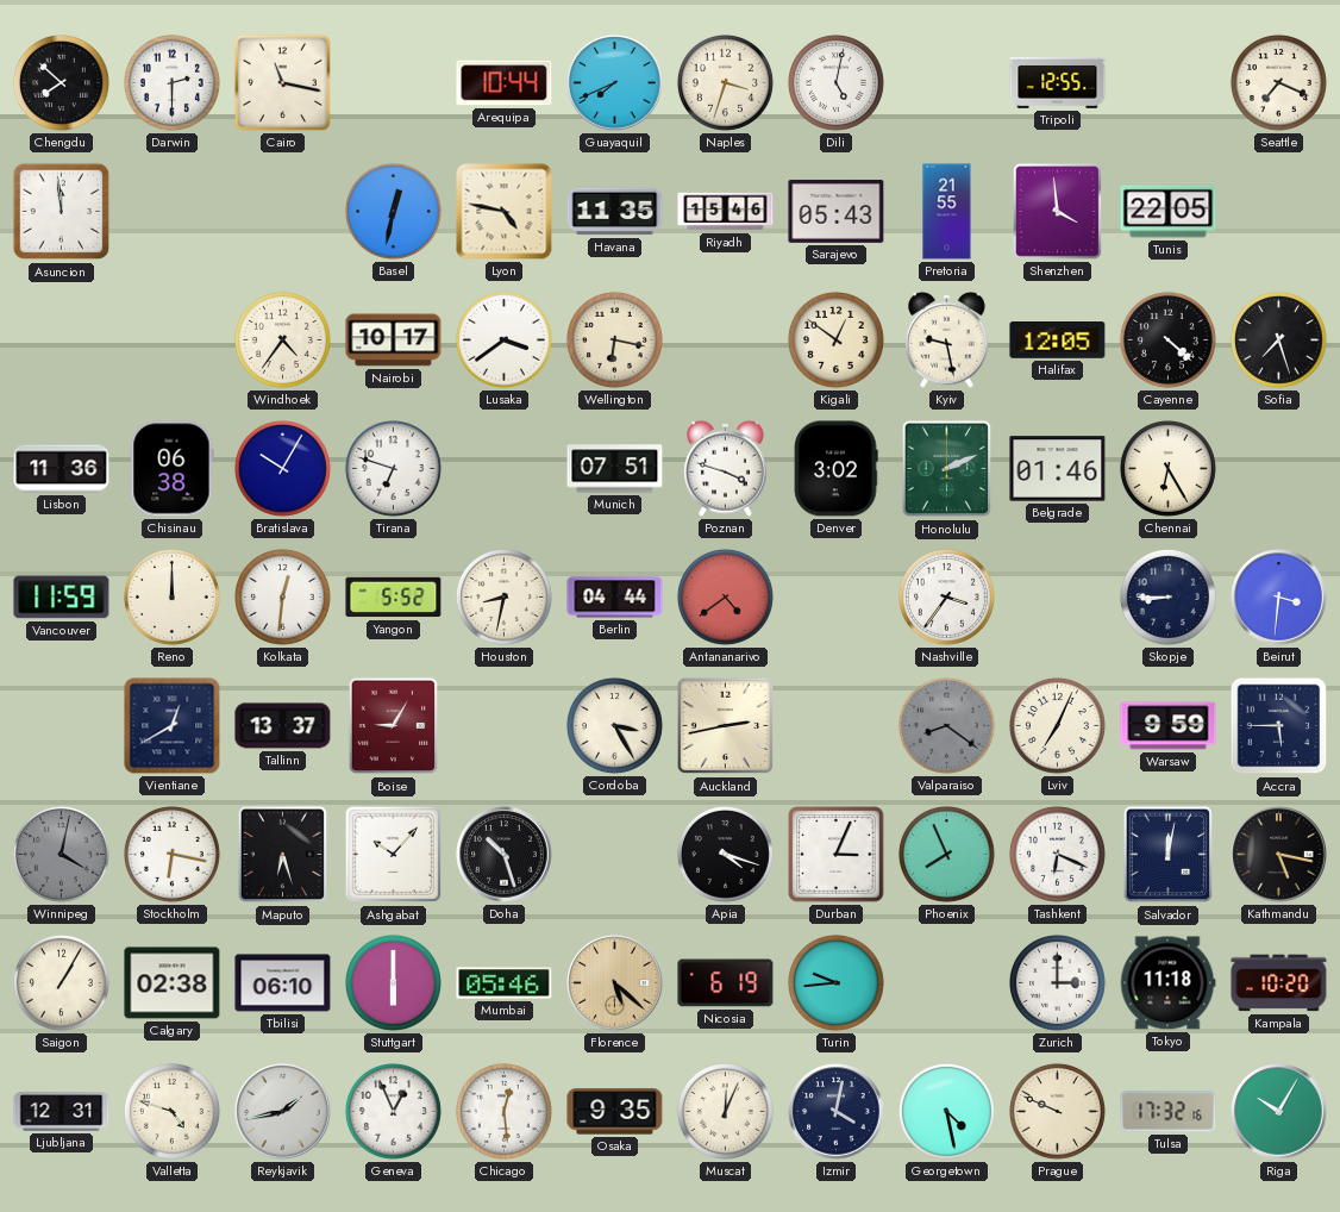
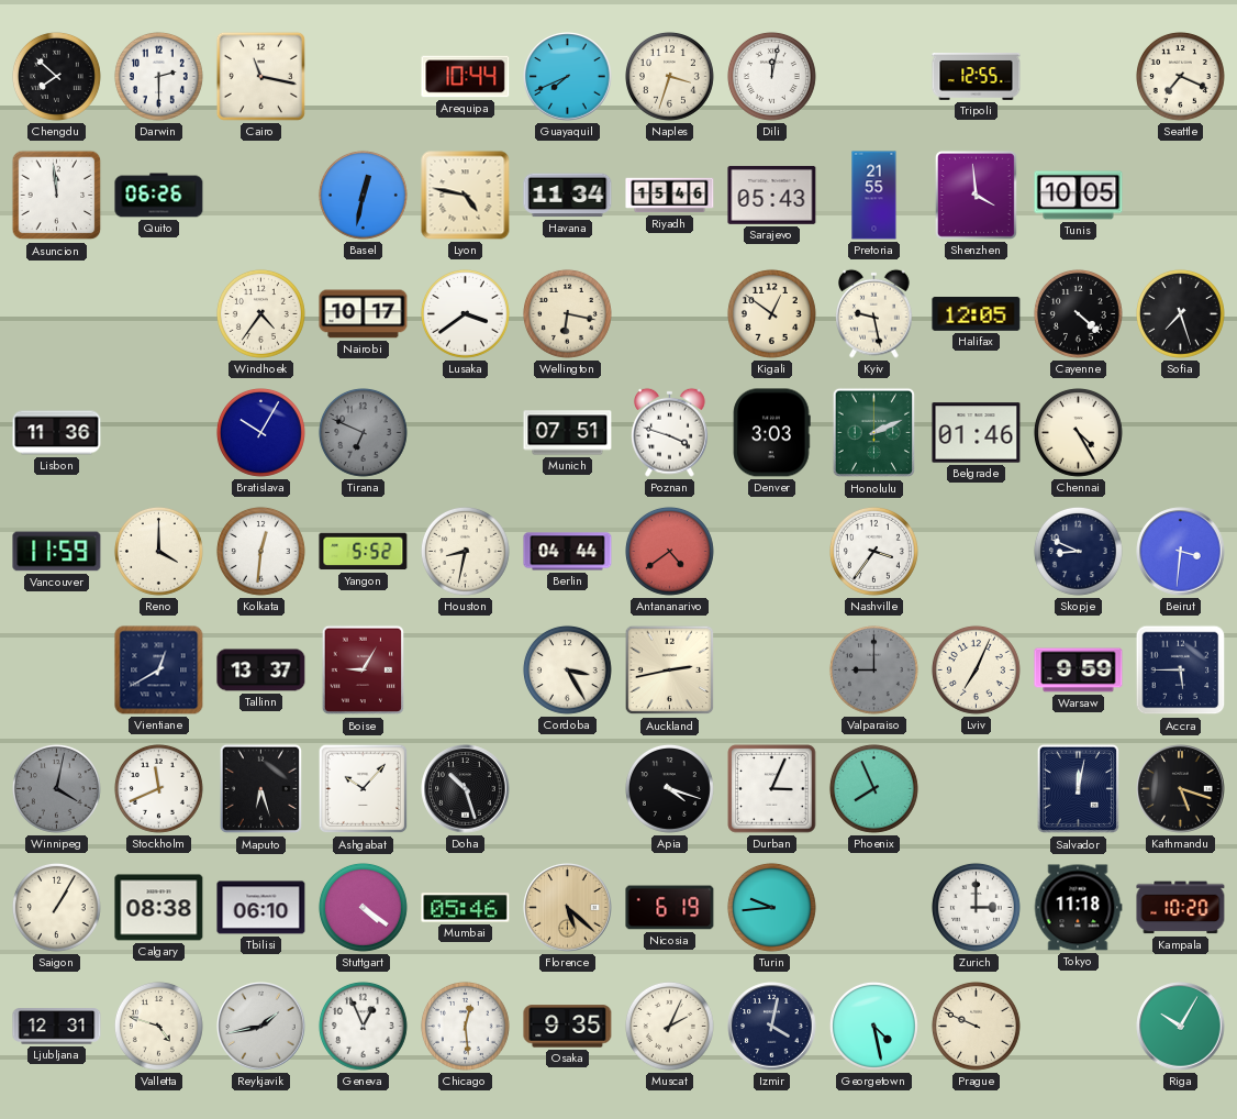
Dili: 5:02 -> 12:02 (771, 76)
Quito: none -> 06:26 (159, 196)
Havana: 11:35 -> 11:34 (568, 196)
Tunis: 22:05 -> 10:05 (1079, 196)
Chisinau: 06:38 -> none (171, 469)
Tirana: 6:48 -> 6:49 (363, 432)
Tirana dial: white -> grey (363, 432)
Denver: 3:02 -> 3:03 (771, 433)
Chennai: 6:25 -> 4:25 (1078, 432)
Reno: 12:00 -> 4:00 (158, 551)
Skopje: 8:45 -> 8:49 (1078, 551)
Valparaiso: 8:21 -> 9:00 (873, 669)
Stockholm: 6:17 -> 11:41 (158, 788)
Tashkent: 6:19 -> none (1057, 854)
Kathmandu: 5:17 -> 5:18 (1181, 789)
Calgary: 02:38 -> 08:38 (159, 908)
Stuttgart: 6:00 -> 4:21 (363, 907)
Muscat: 12:04 -> 2:04 (669, 1026)
Tulsa: 17:32 -> none (1169, 1112)
